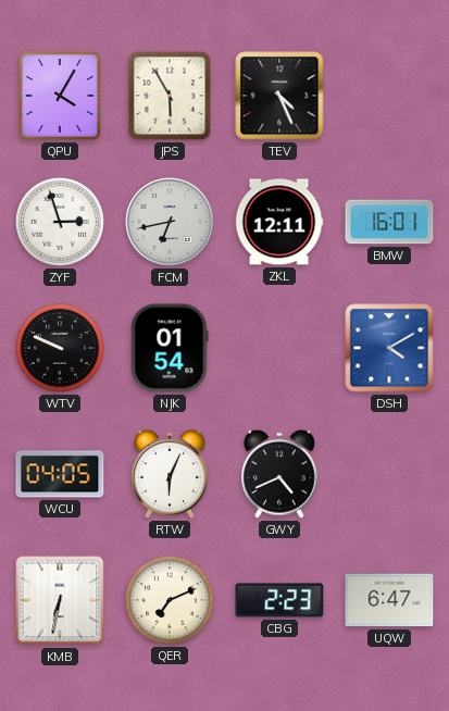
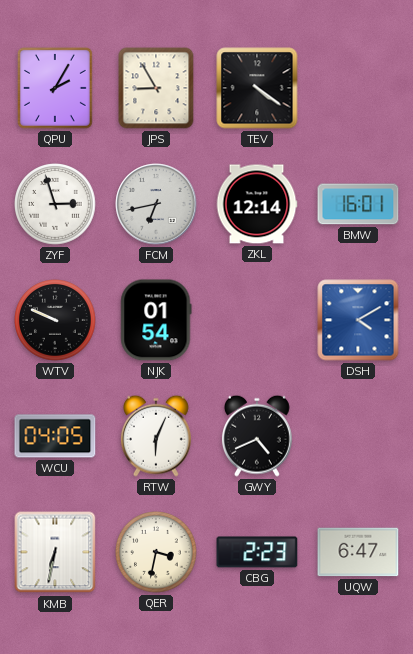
QPU: 4:05 -> 2:05 (55, 88)
JPS: 5:55 -> 8:55 (156, 88)
TEV: 4:26 -> 4:21 (257, 88)
ZKL: 12:11 -> 12:14 (257, 204)
QER: 7:11 -> 3:32 (156, 552)
